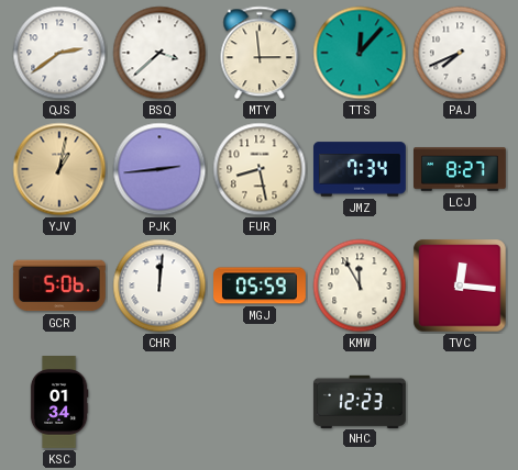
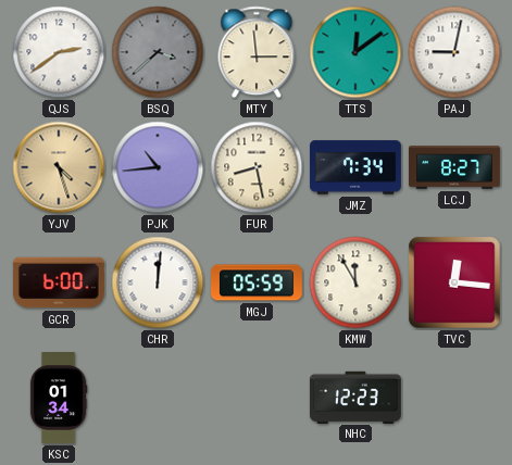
BSQ dial: white -> grey (158, 52)
TTS: 12:07 -> 12:09 (355, 52)
PAJ: 7:41 -> 9:02 (454, 52)
YJV: 1:02 -> 4:27 (59, 167)
PJK: 2:44 -> 10:44 (158, 167)
GCR: 5:06 -> 6:00 (59, 282)
